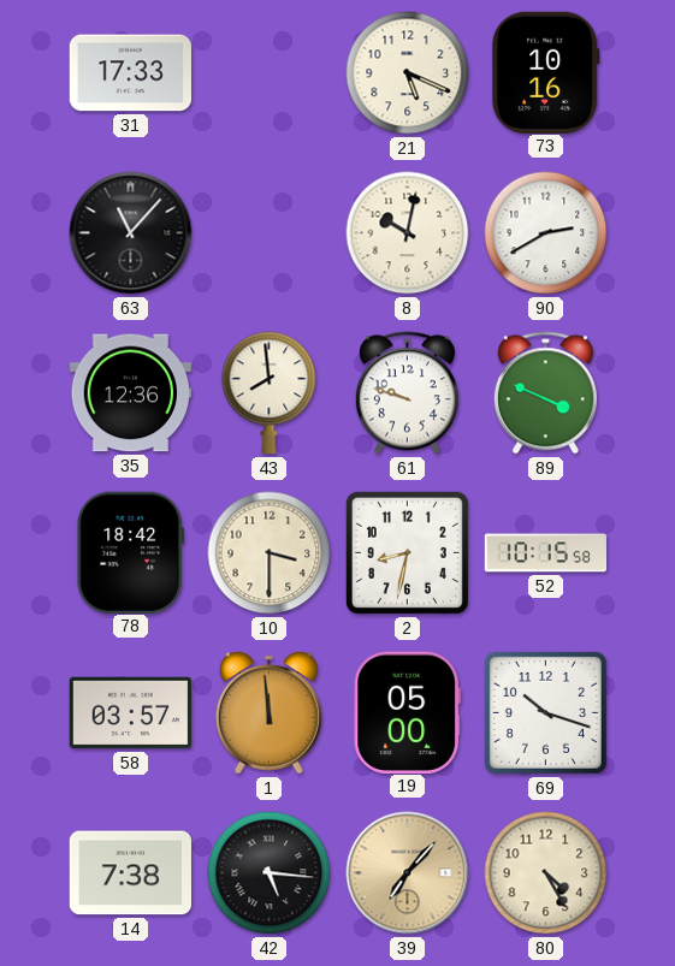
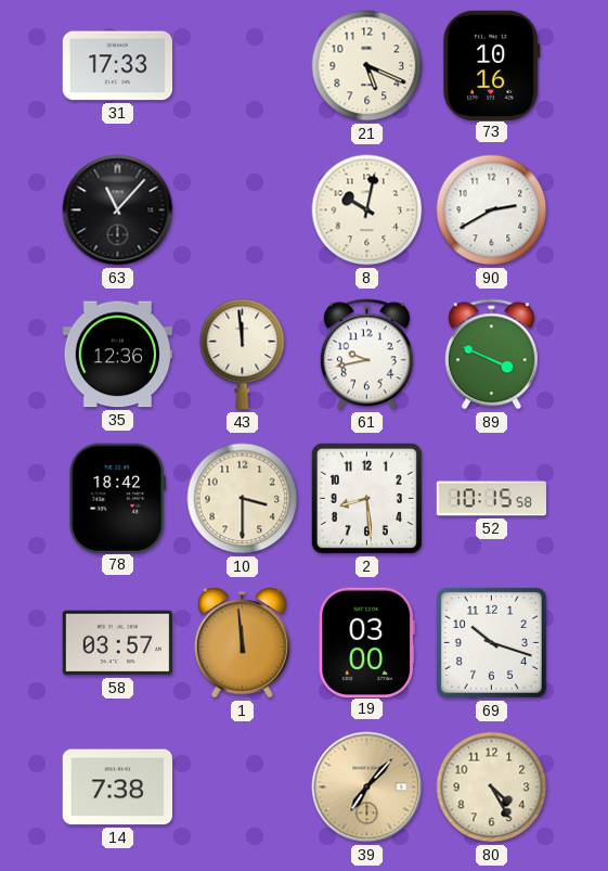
43: 7:59 -> 11:59 (243, 355)
61: 9:48 -> 9:43 (366, 355)
2: 8:32 -> 8:29 (366, 498)
19: 05:00 -> 03:00 (366, 642)
42: 5:16 -> none (270, 873)
